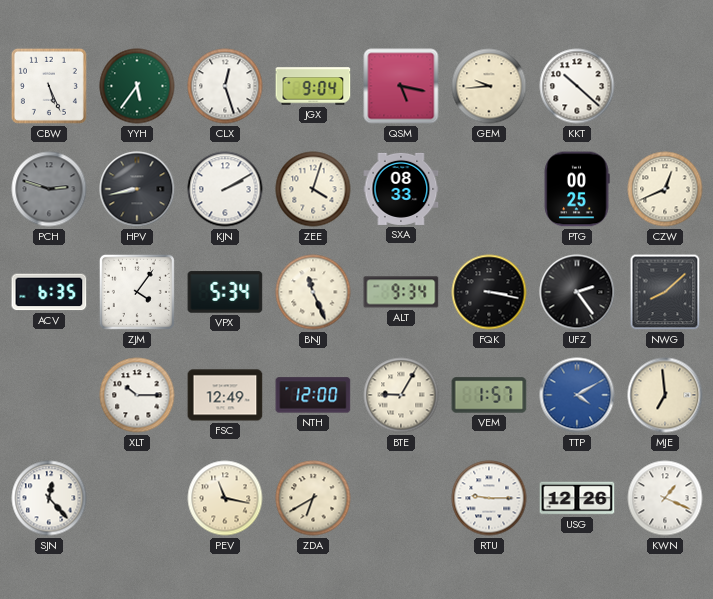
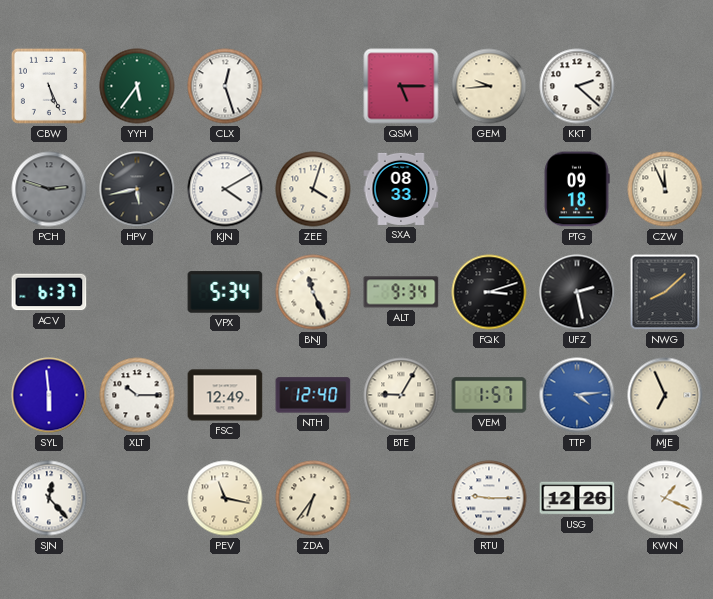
JGX: 9:04 -> none (313, 86)
QSM: 5:17 -> 5:15 (401, 86)
KKT: 10:22 -> 2:22 (577, 86)
HPV: 8:43 -> 5:43 (137, 189)
KJN: 2:10 -> 4:10 (225, 189)
PTG: 00:25 -> 09:18 (577, 189)
CZW: 12:41 -> 11:56 (665, 189)
ACV: 6:35 -> 6:37 (49, 292)
ZJM: 4:06 -> none (137, 292)
FQK: 3:17 -> 3:12 (489, 292)
UFZ: 2:24 -> 2:28 (577, 292)
SYL: none -> 5:59 (49, 395)
NTH: 12:00 -> 12:40 (313, 395)
TTP: 4:10 -> 4:14 (577, 395)
MJE: 6:59 -> 6:56 (665, 395)
ZDA: 6:40 -> 6:36 (313, 498)
